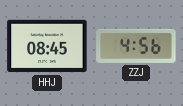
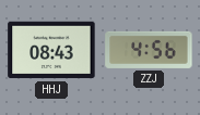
HHJ: 08:45 -> 08:43 (51, 50)
